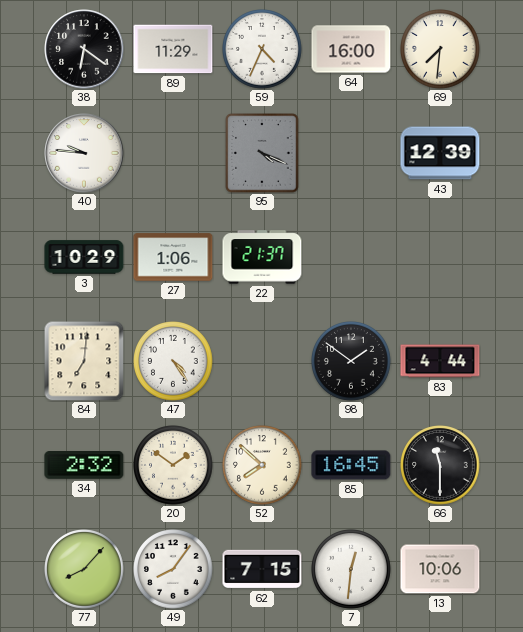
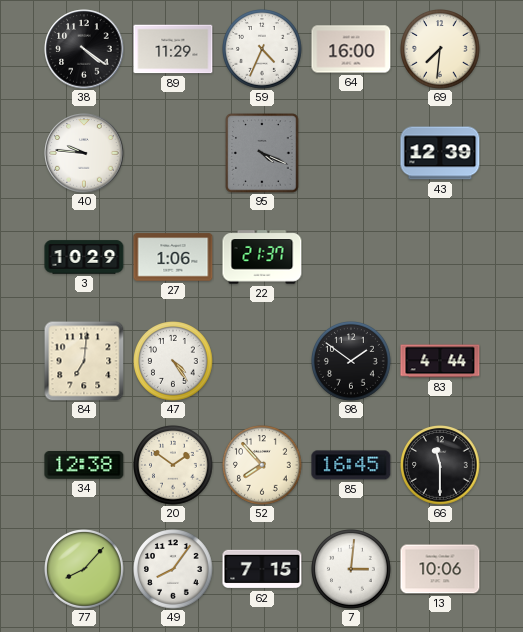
38: 6:21 -> 4:21 (84, 49)
34: 2:32 -> 12:38 (84, 466)
52: 7:52 -> 7:53 (263, 466)
7: 12:31 -> 3:01 (352, 570)
